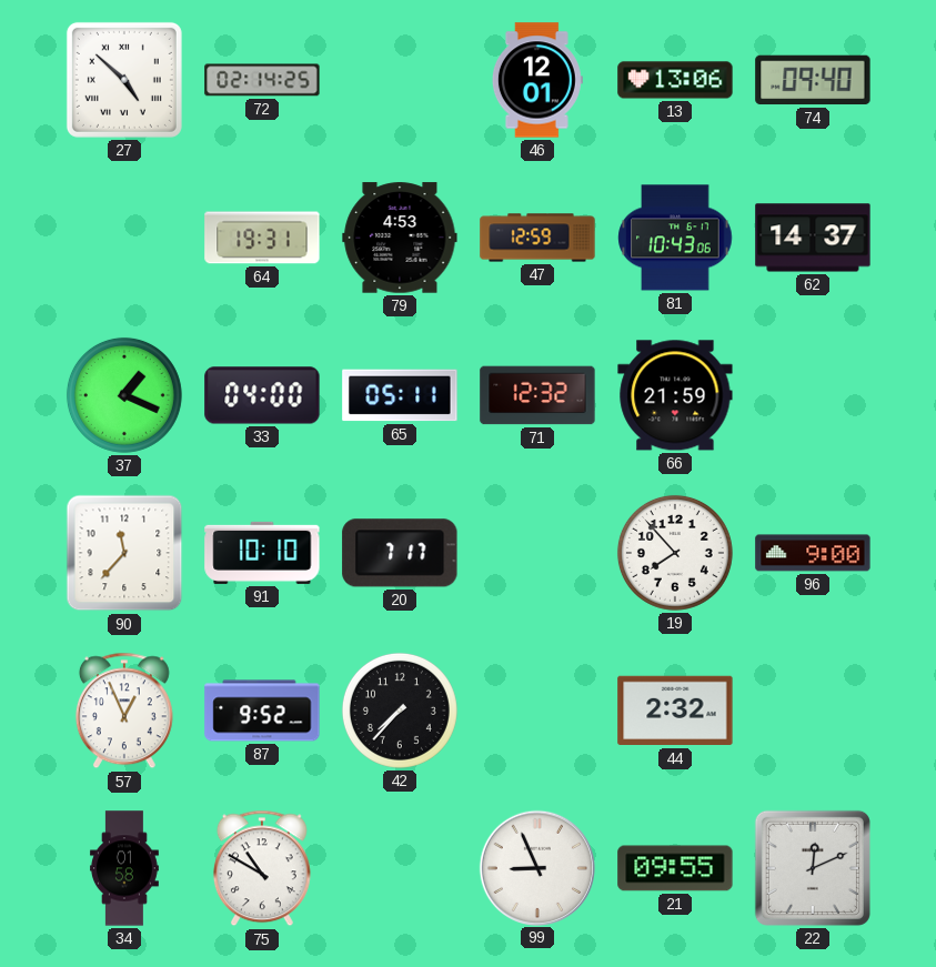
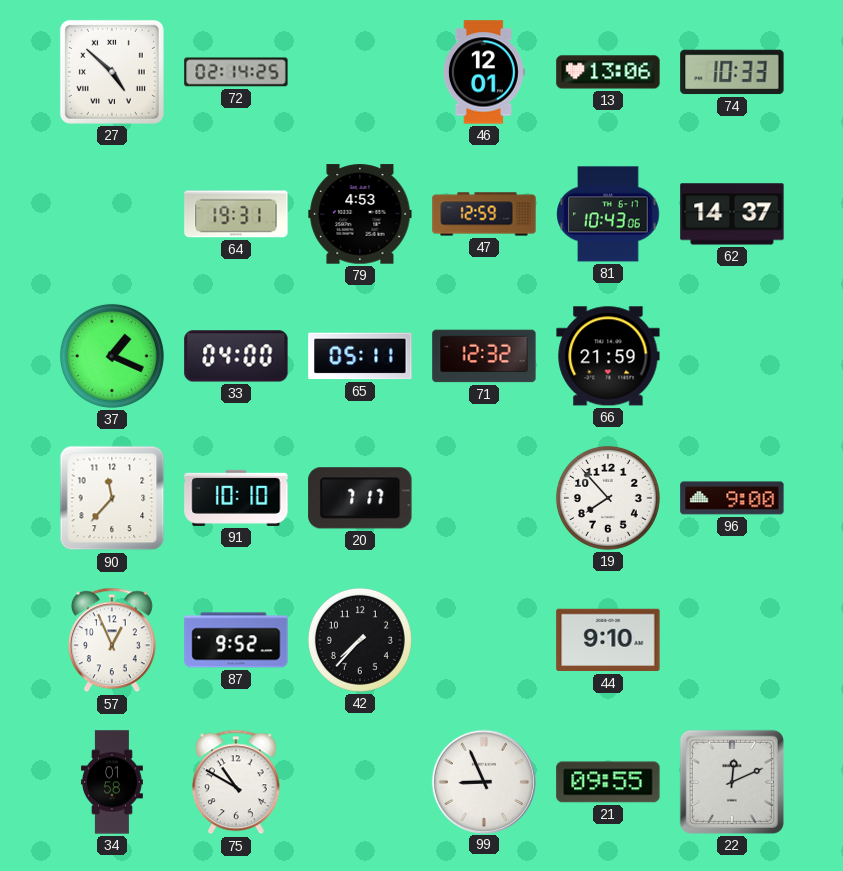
74: 09:40 -> 10:33 (732, 72)
44: 2:32 -> 9:10 (608, 640)
